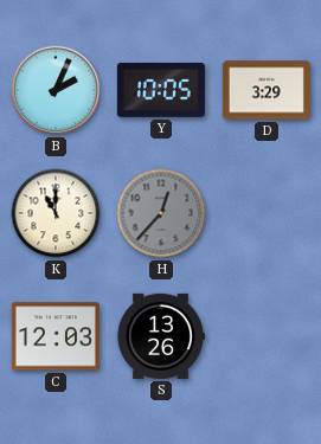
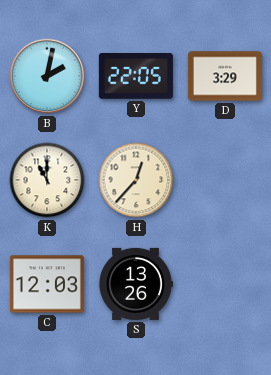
B: 2:04 -> 2:02 (47, 76)
Y: 10:05 -> 22:05 (136, 77)
H dial: grey -> cream (136, 180)
